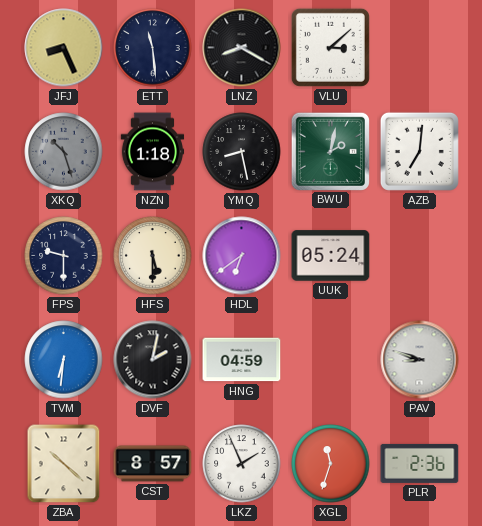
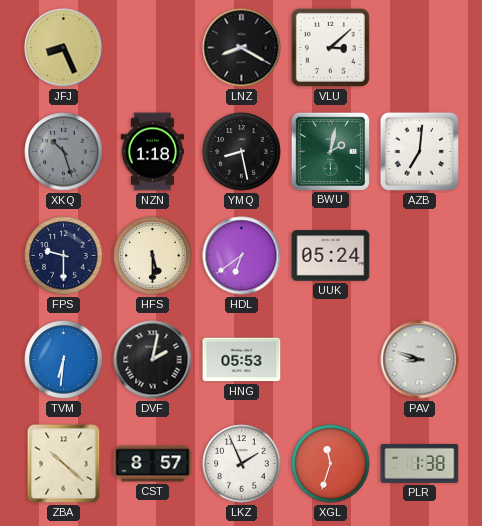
ETT: 11:29 -> none (153, 48)
HNG: 04:59 -> 05:53 (242, 360)
PLR: 2:36 -> 1:38 (420, 463)
